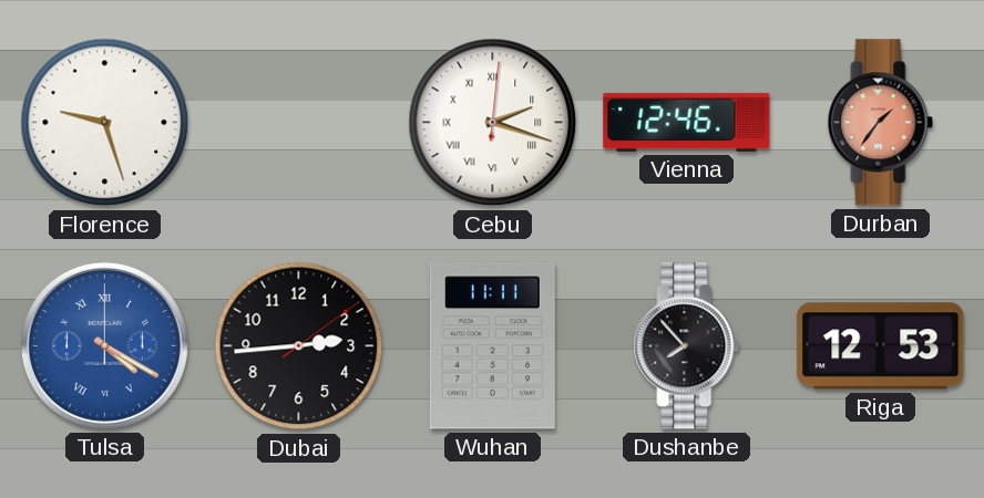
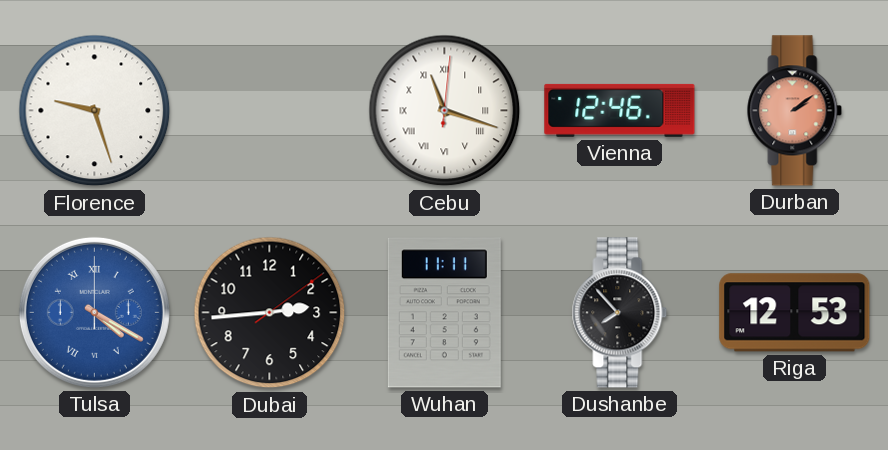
Cebu: 2:18 -> 11:18 (445, 111)
Durban: 1:36 -> 2:09 (795, 111)
